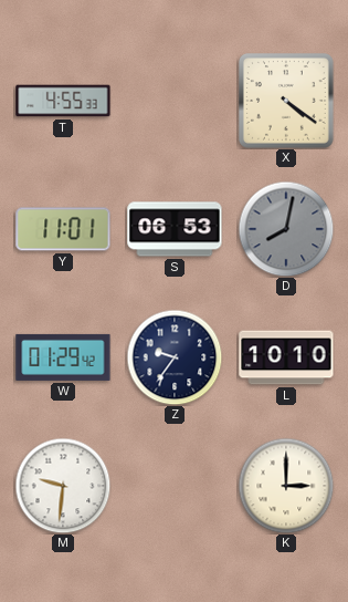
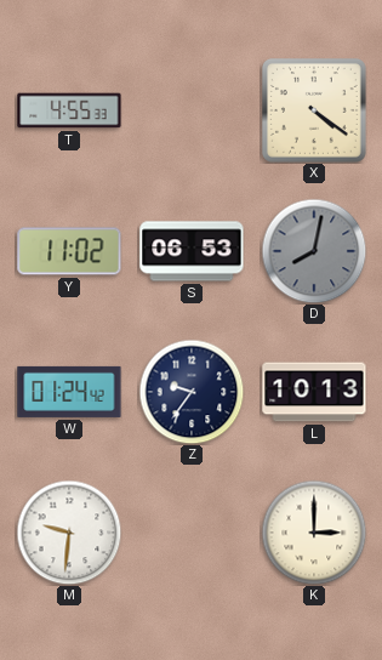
Y: 11:01 -> 11:02 (69, 251)
W: 01:29 -> 01:24 (69, 392)
L: 10:10 -> 10:13 (314, 392)
